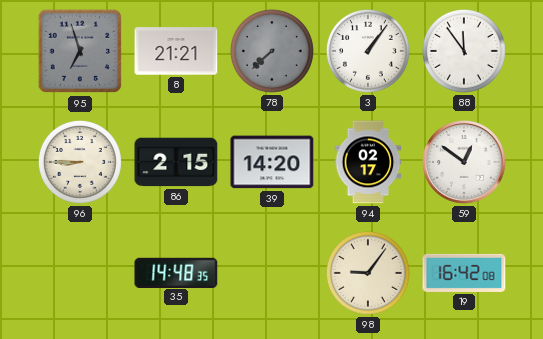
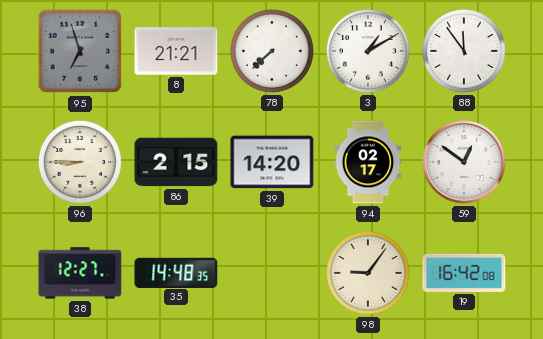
78 dial: grey -> white (272, 51)
3: 1:06 -> 1:10 (368, 51)
38: none -> 12:27 (80, 273)
